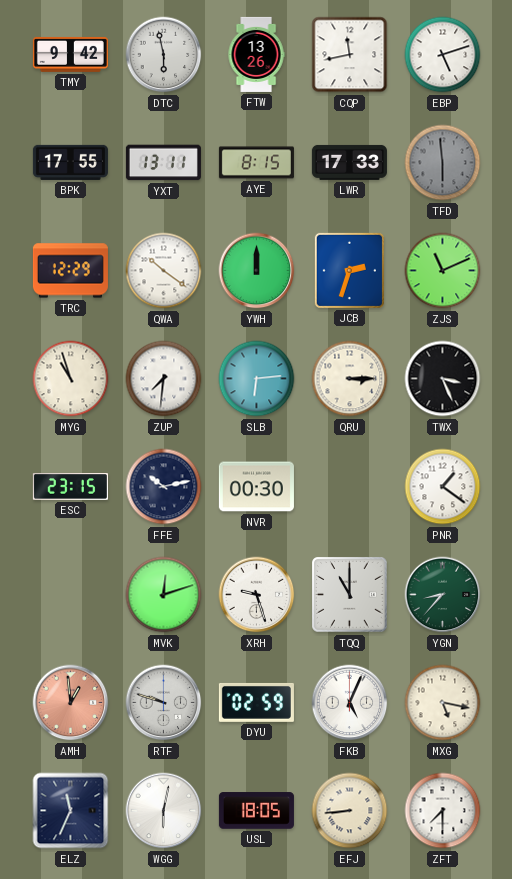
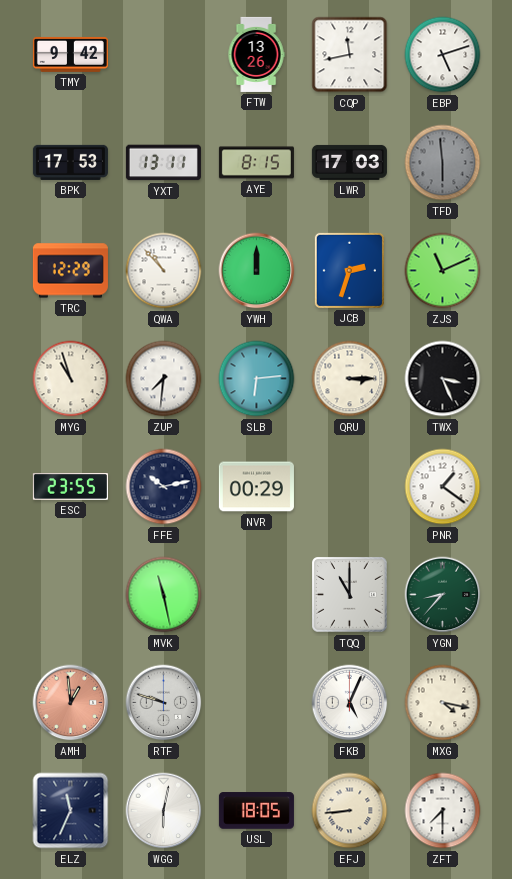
DTC: 5:58 -> none (164, 55)
BPK: 17:55 -> 17:53 (70, 162)
LWR: 17:33 -> 17:03 (349, 162)
QWA: 10:21 -> 10:53 (164, 271)
ESC: 23:15 -> 23:55 (70, 487)
NVR: 00:30 -> 00:29 (256, 487)
MVK: 12:12 -> 11:28 (164, 595)
XRH: 9:27 -> none (257, 595)
DYU: 02:59 -> none (256, 703)
MXG: 5:17 -> 4:17 (443, 703)
